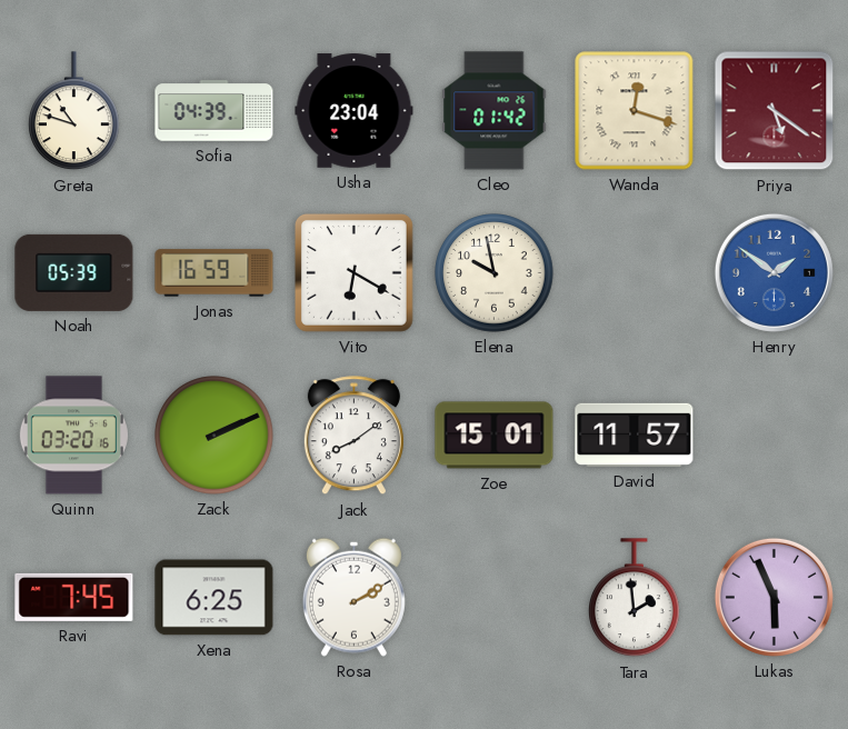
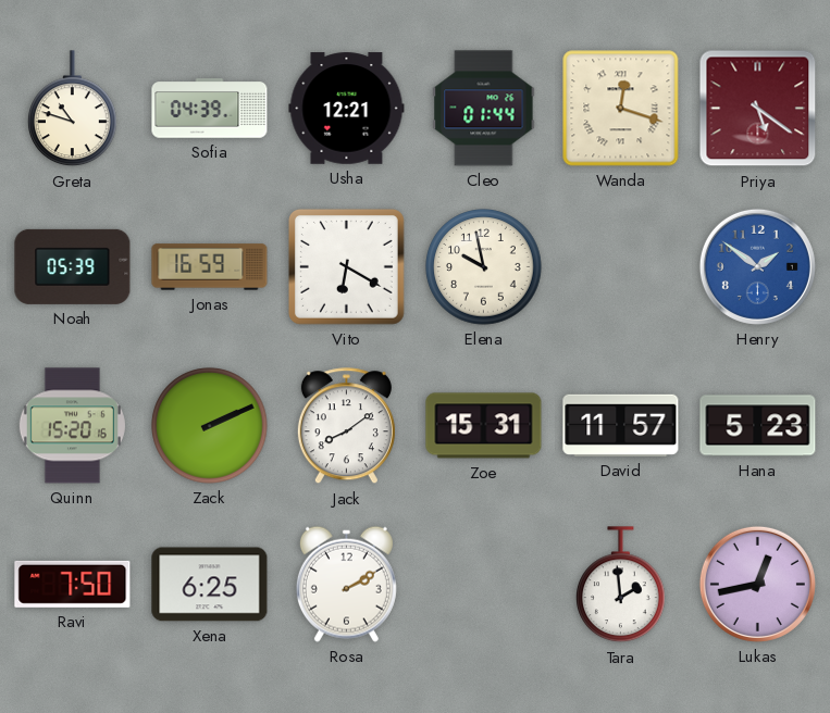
Usha: 23:04 -> 12:21 (347, 109)
Cleo: 01:42 -> 01:44 (484, 109)
Quinn: 03:20 -> 15:20 (72, 426)
Zoe: 15:01 -> 15:31 (484, 426)
Hana: none -> 5:23 (758, 426)
Ravi: 7:45 -> 7:50 (73, 584)
Lukas: 5:56 -> 12:43 (757, 584)
